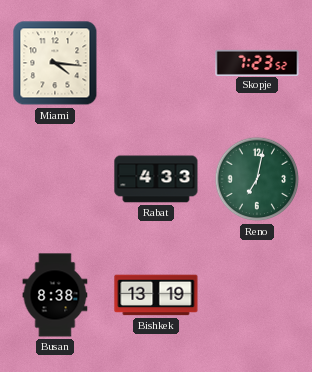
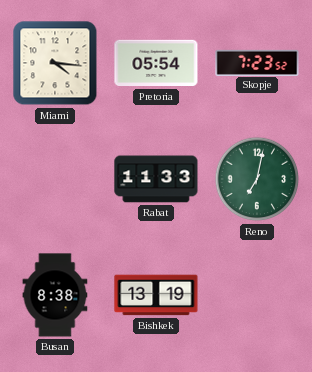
Pretoria: none -> 05:54 (156, 63)
Rabat: 4:33 -> 11:33 (156, 179)
